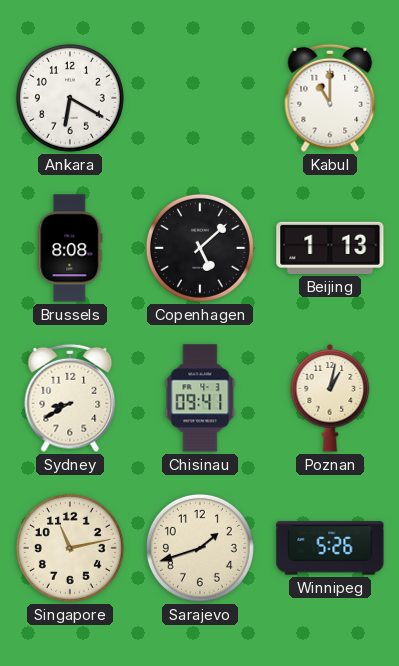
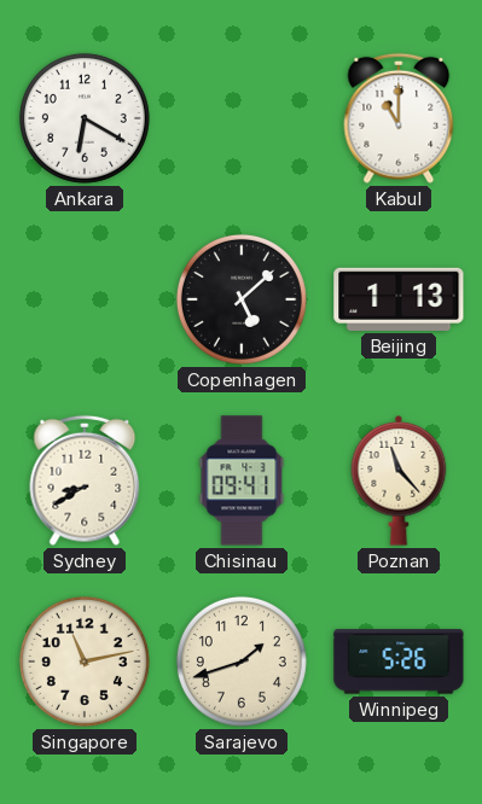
Brussels: 8:08 -> none (70, 248)
Poznan: 1:02 -> 11:23 (399, 482)
